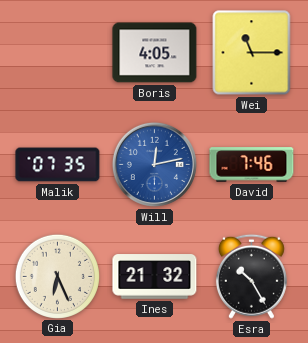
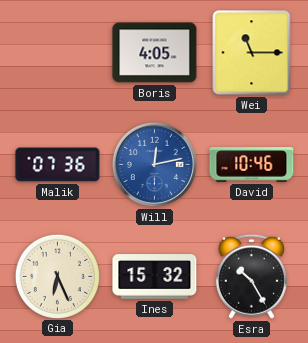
Malik: 07:35 -> 07:36 (58, 165)
David: 7:46 -> 10:46 (252, 165)
Ines: 21:32 -> 15:32 (155, 277)
